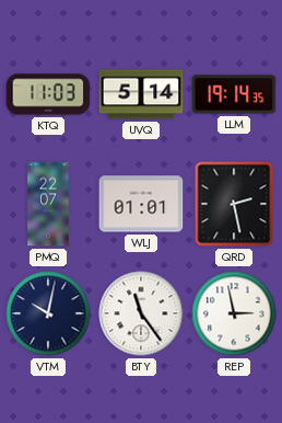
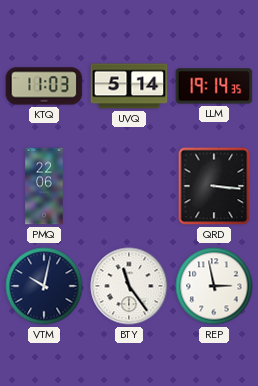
PMQ: 22:07 -> 22:06 (44, 186)
WLJ: 01:01 -> none (141, 204)
QRD: 2:28 -> 3:16 (214, 186)
